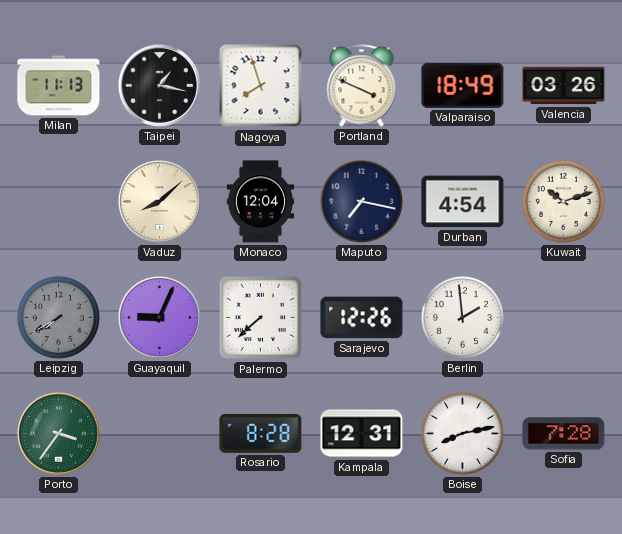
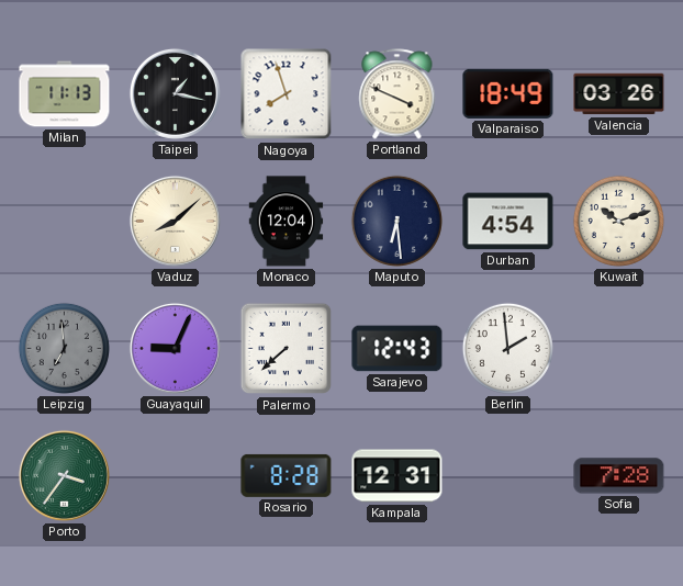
Maputo: 7:17 -> 6:29 (396, 221)
Leipzig: 7:40 -> 6:59 (64, 348)
Sarajevo: 12:26 -> 12:43 (398, 349)
Boise: 8:13 -> none (462, 433)
